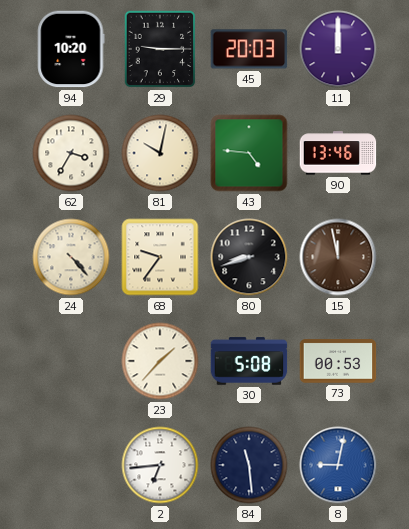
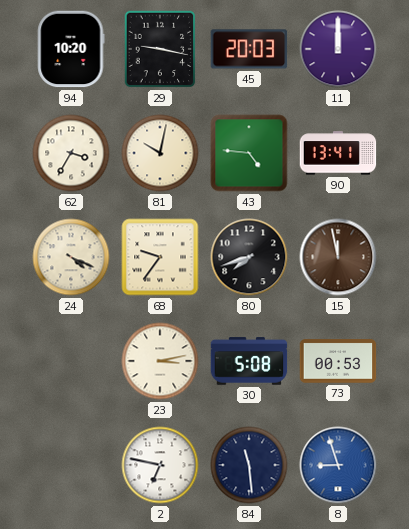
29: 9:15 -> 9:17 (160, 49)
90: 13:46 -> 13:41 (338, 153)
24: 4:23 -> 4:19 (71, 257)
80: 8:42 -> 7:42 (249, 257)
23: 1:37 -> 3:13 (160, 361)
2: 6:44 -> 6:47 (160, 465)
8: 9:02 -> 8:57 (338, 465)
